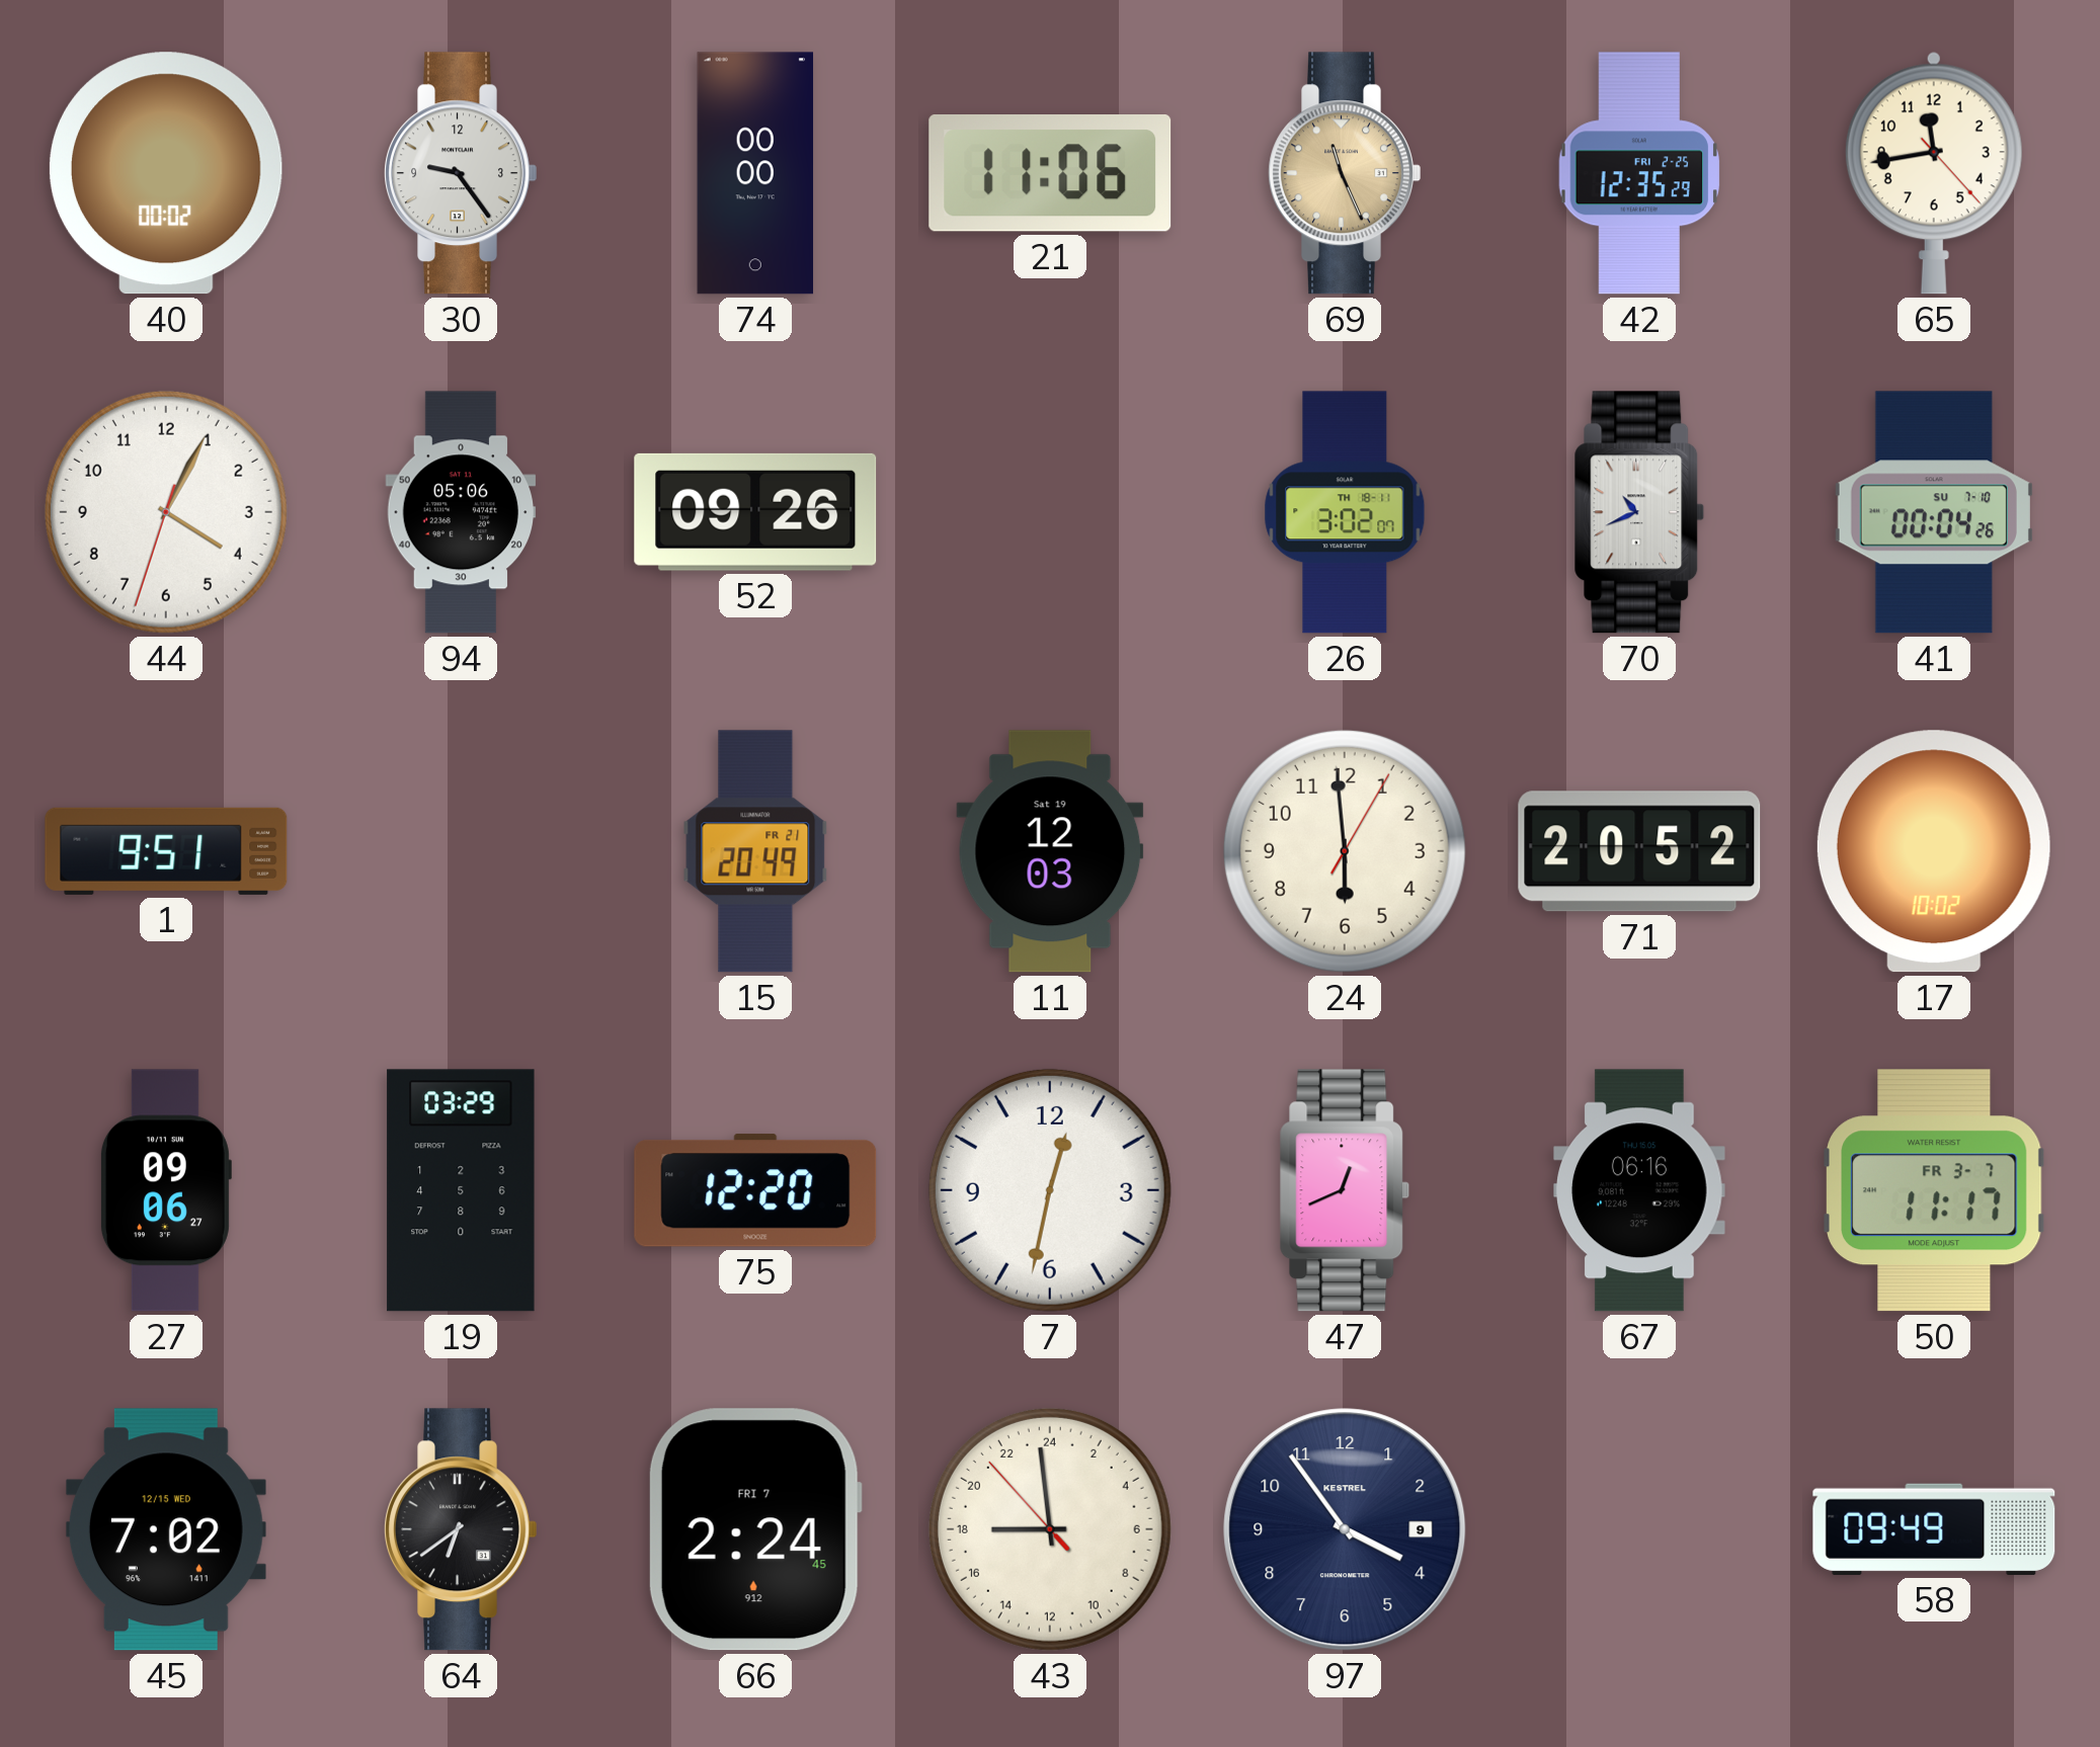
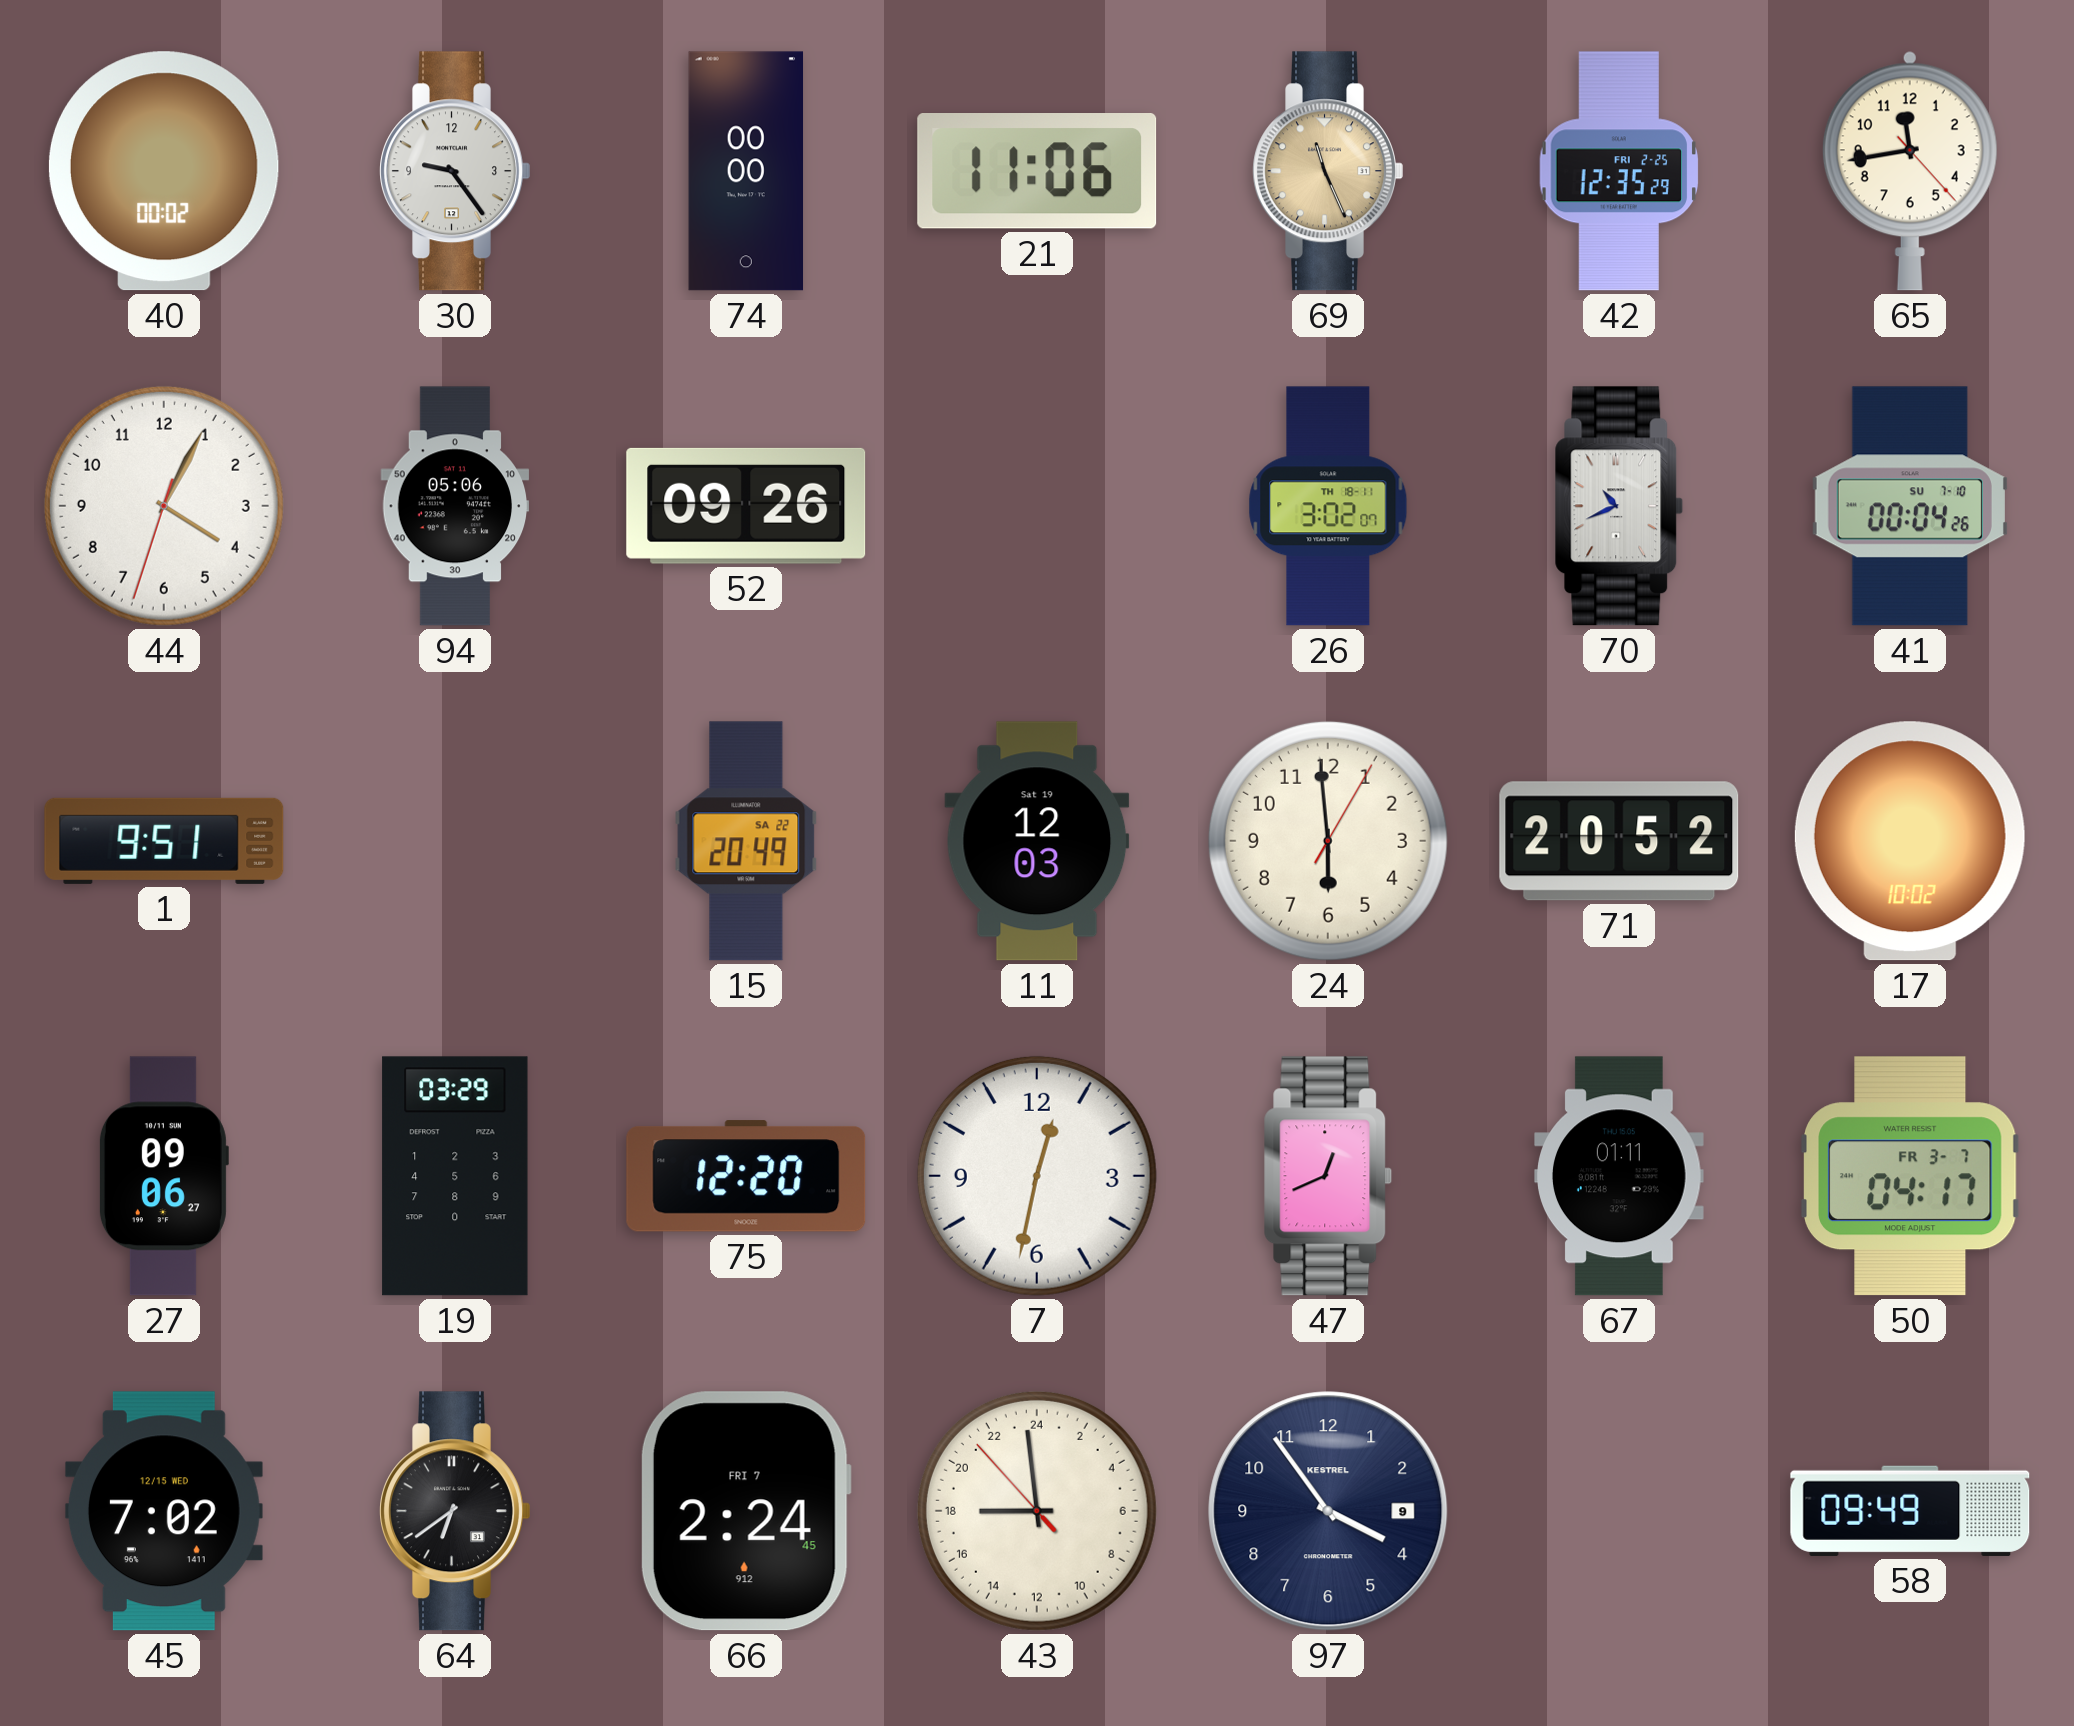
15 date: FR 21 -> SA 22 (746, 841)
67: 06:16 -> 01:11 (1620, 1176)
50: 11:17 -> 04:17 (1911, 1176)
